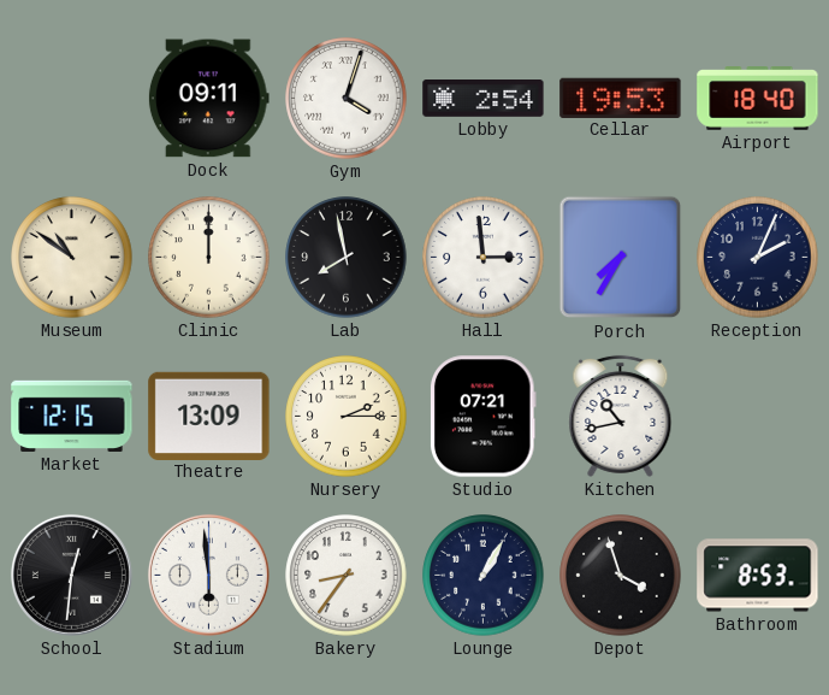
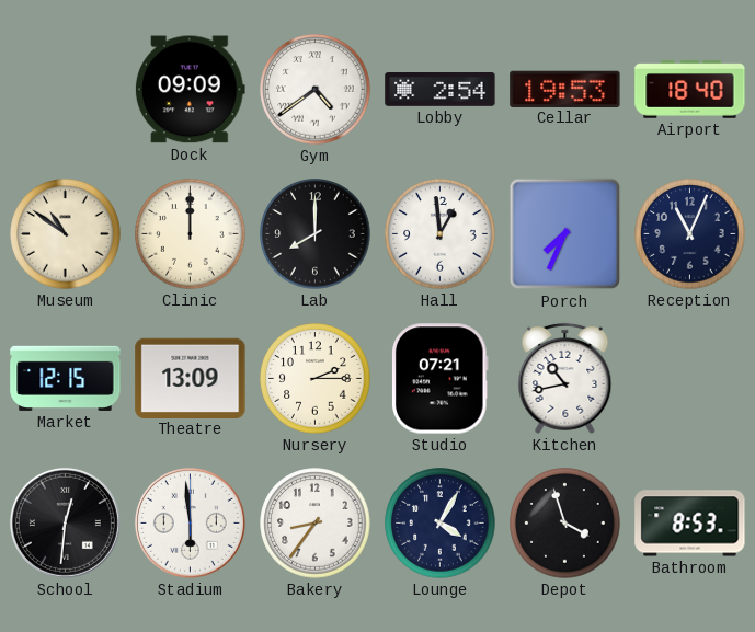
Dock: 09:11 -> 09:09 (190, 90)
Gym: 4:03 -> 4:39 (316, 90)
Lab: 7:58 -> 8:00 (316, 234)
Hall: 2:59 -> 12:59 (441, 234)
Porch: 7:35 -> 7:34 (565, 234)
Reception: 2:04 -> 11:04 (690, 234)
Lounge: 1:05 -> 4:05 (441, 524)
